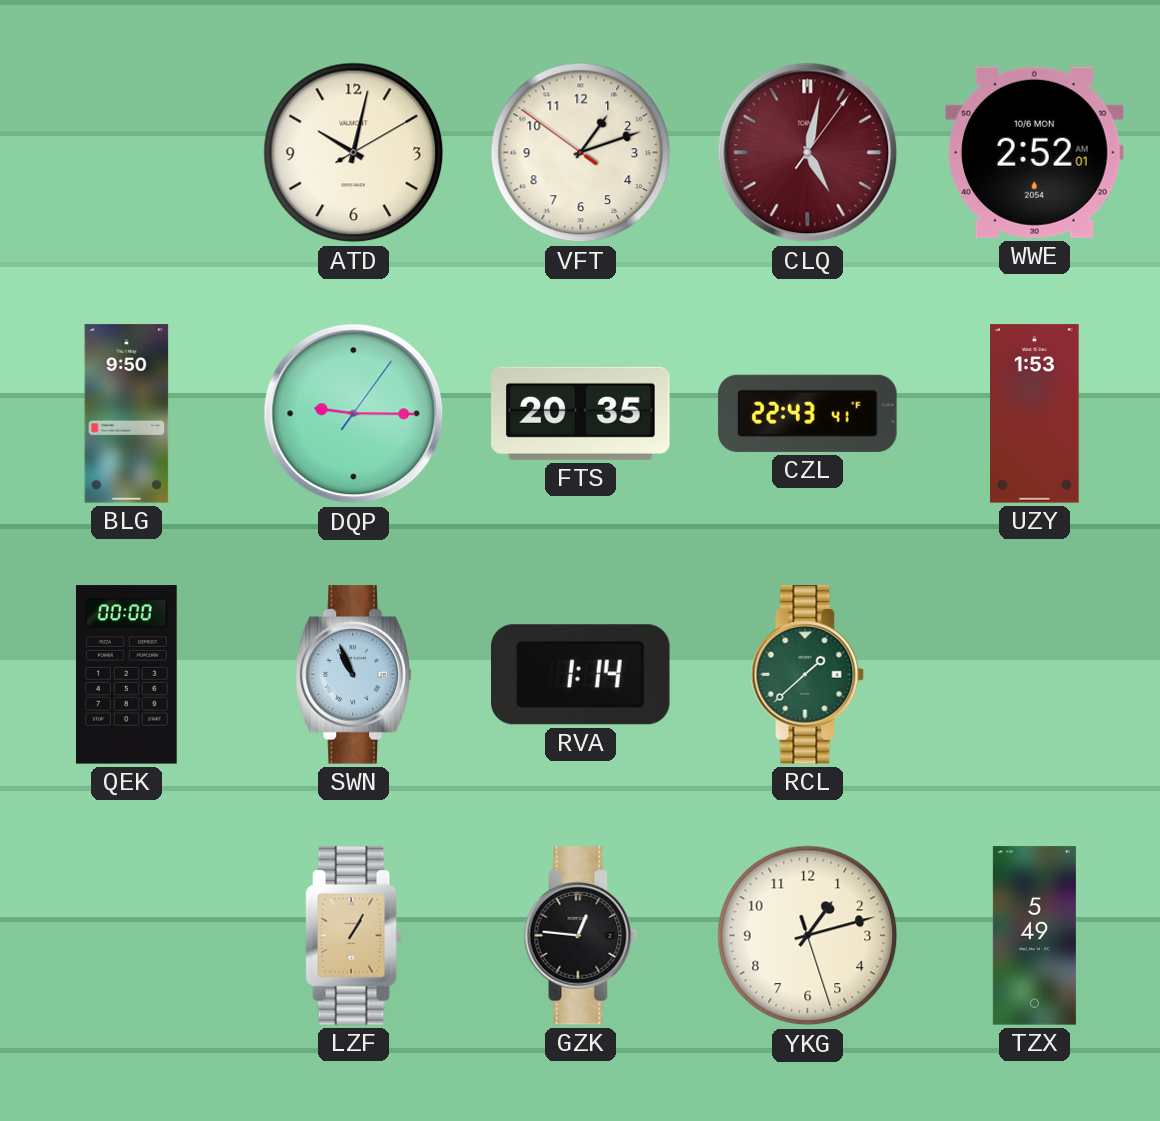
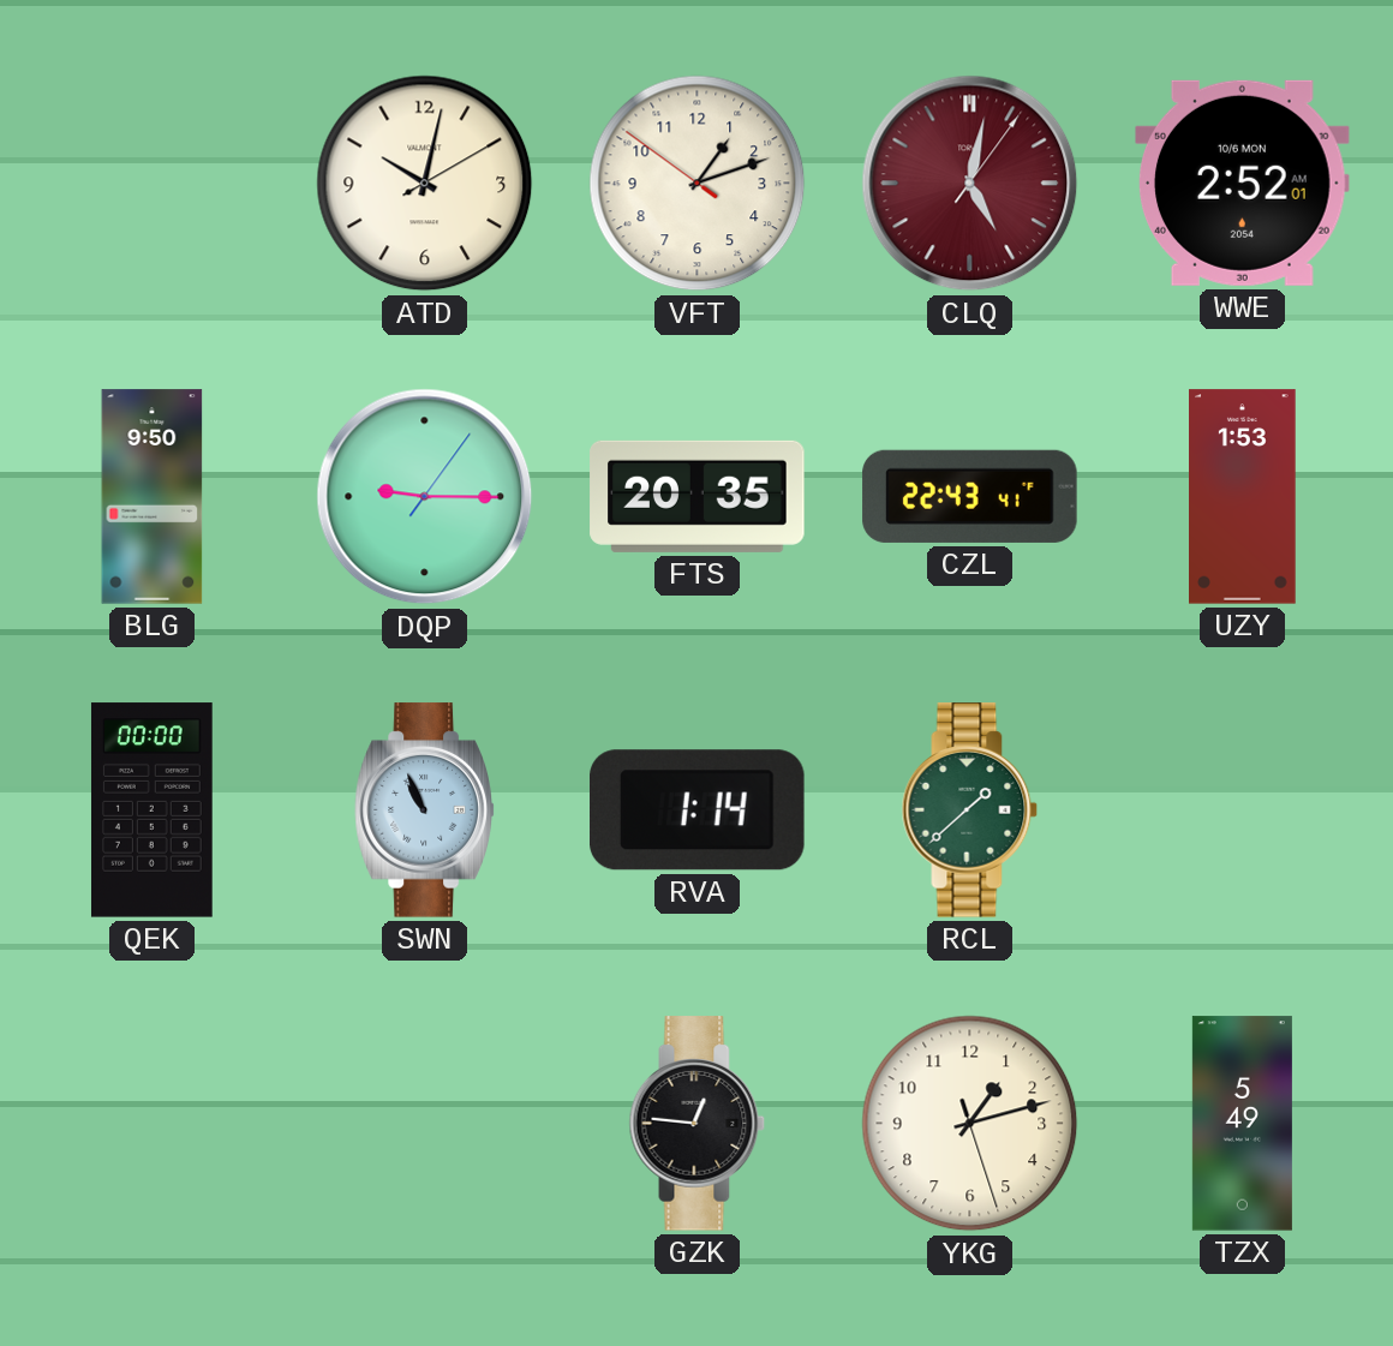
LZF: 1:05 -> none (354, 936)
